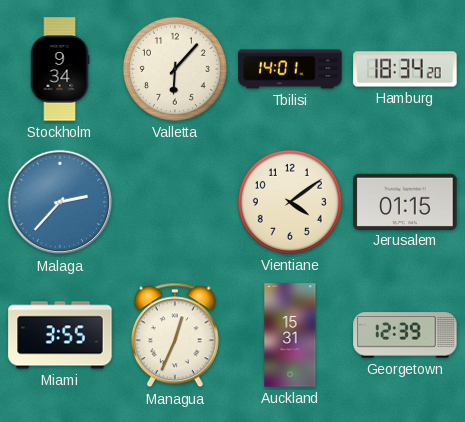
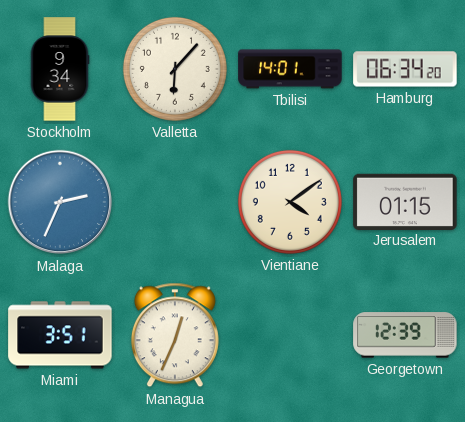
Hamburg: 18:34 -> 06:34 (405, 69)
Malaga: 2:37 -> 2:34 (60, 202)
Miami: 3:55 -> 3:51 (60, 335)
Auckland: 15:31 -> none (290, 335)
